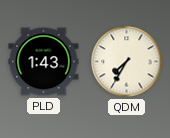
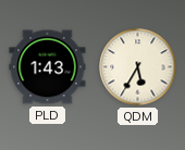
QDM: 7:35 -> 5:35 (138, 67)
